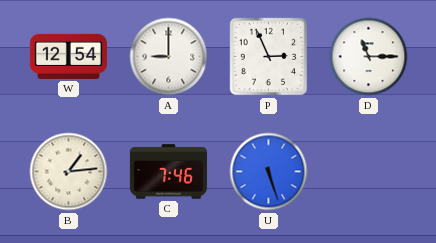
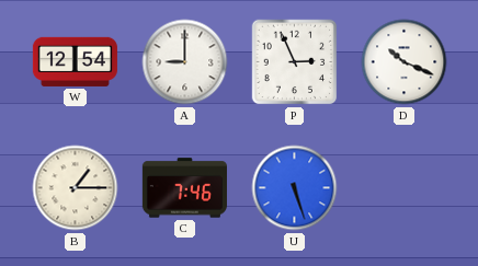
D: 11:15 -> 10:19 (405, 62)
B: 1:14 -> 1:15 (76, 188)
